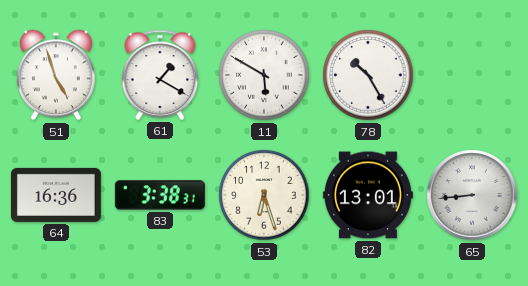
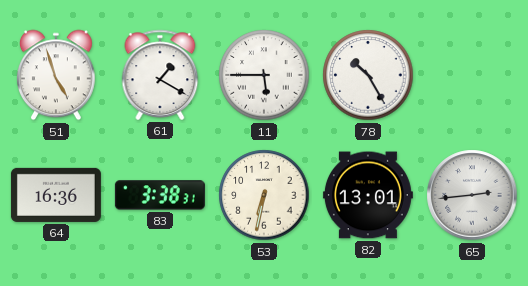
11: 5:50 -> 5:45 (264, 75)
53: 6:27 -> 6:32 (264, 195)
65: 8:44 -> 2:44 (472, 195)
